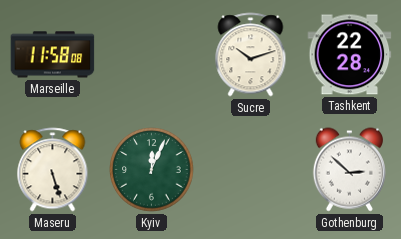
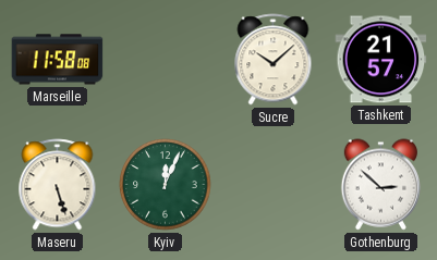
Sucre: 10:12 -> 10:08 (274, 60)
Tashkent: 22:28 -> 21:57 (381, 60)
